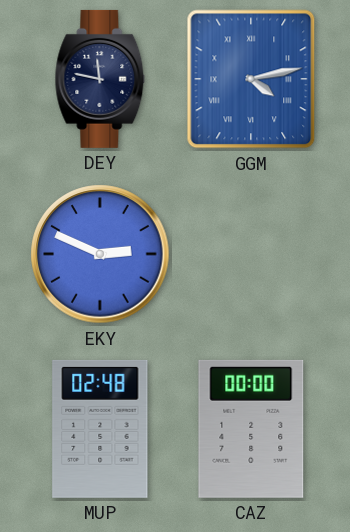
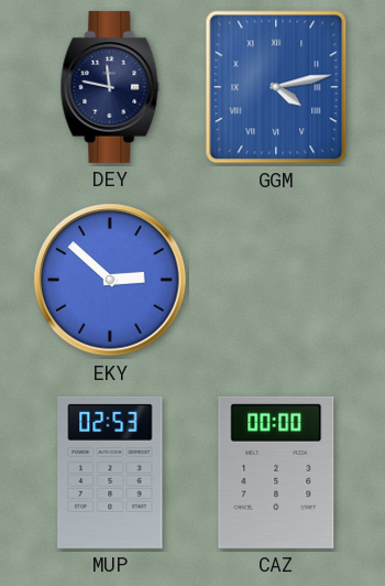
EKY: 2:49 -> 2:52 (110, 280)
MUP: 02:48 -> 02:53 (110, 473)
